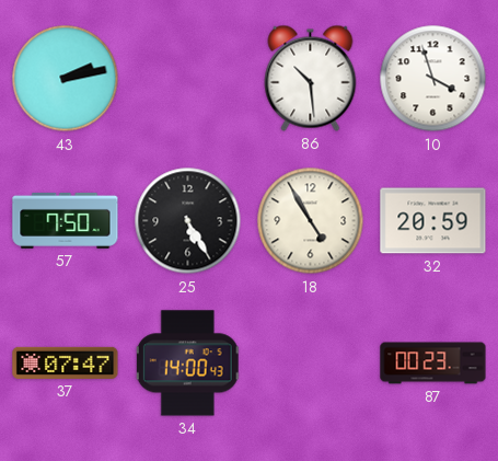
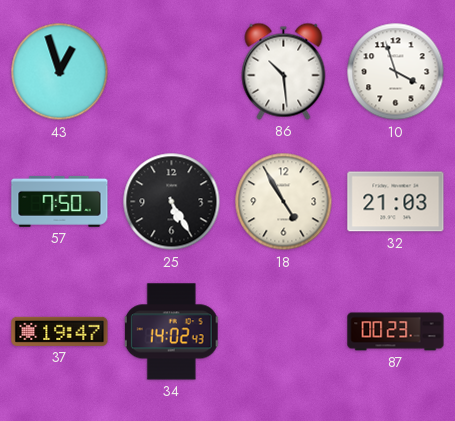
43: 2:13 -> 12:57 (60, 72)
32: 20:59 -> 21:03 (396, 202)
37: 07:47 -> 19:47 (60, 331)
34: 14:00 -> 14:02 (172, 332)
